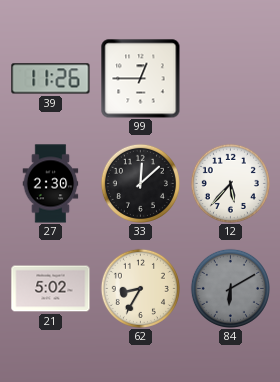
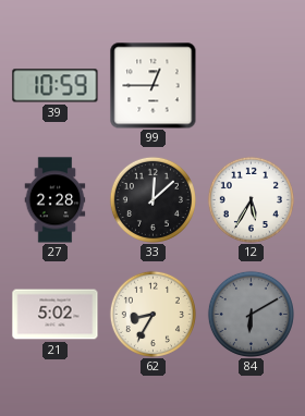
39: 11:26 -> 10:59 (56, 86)
27: 2:30 -> 2:28 (56, 200)
12: 5:37 -> 5:35 (251, 199)
